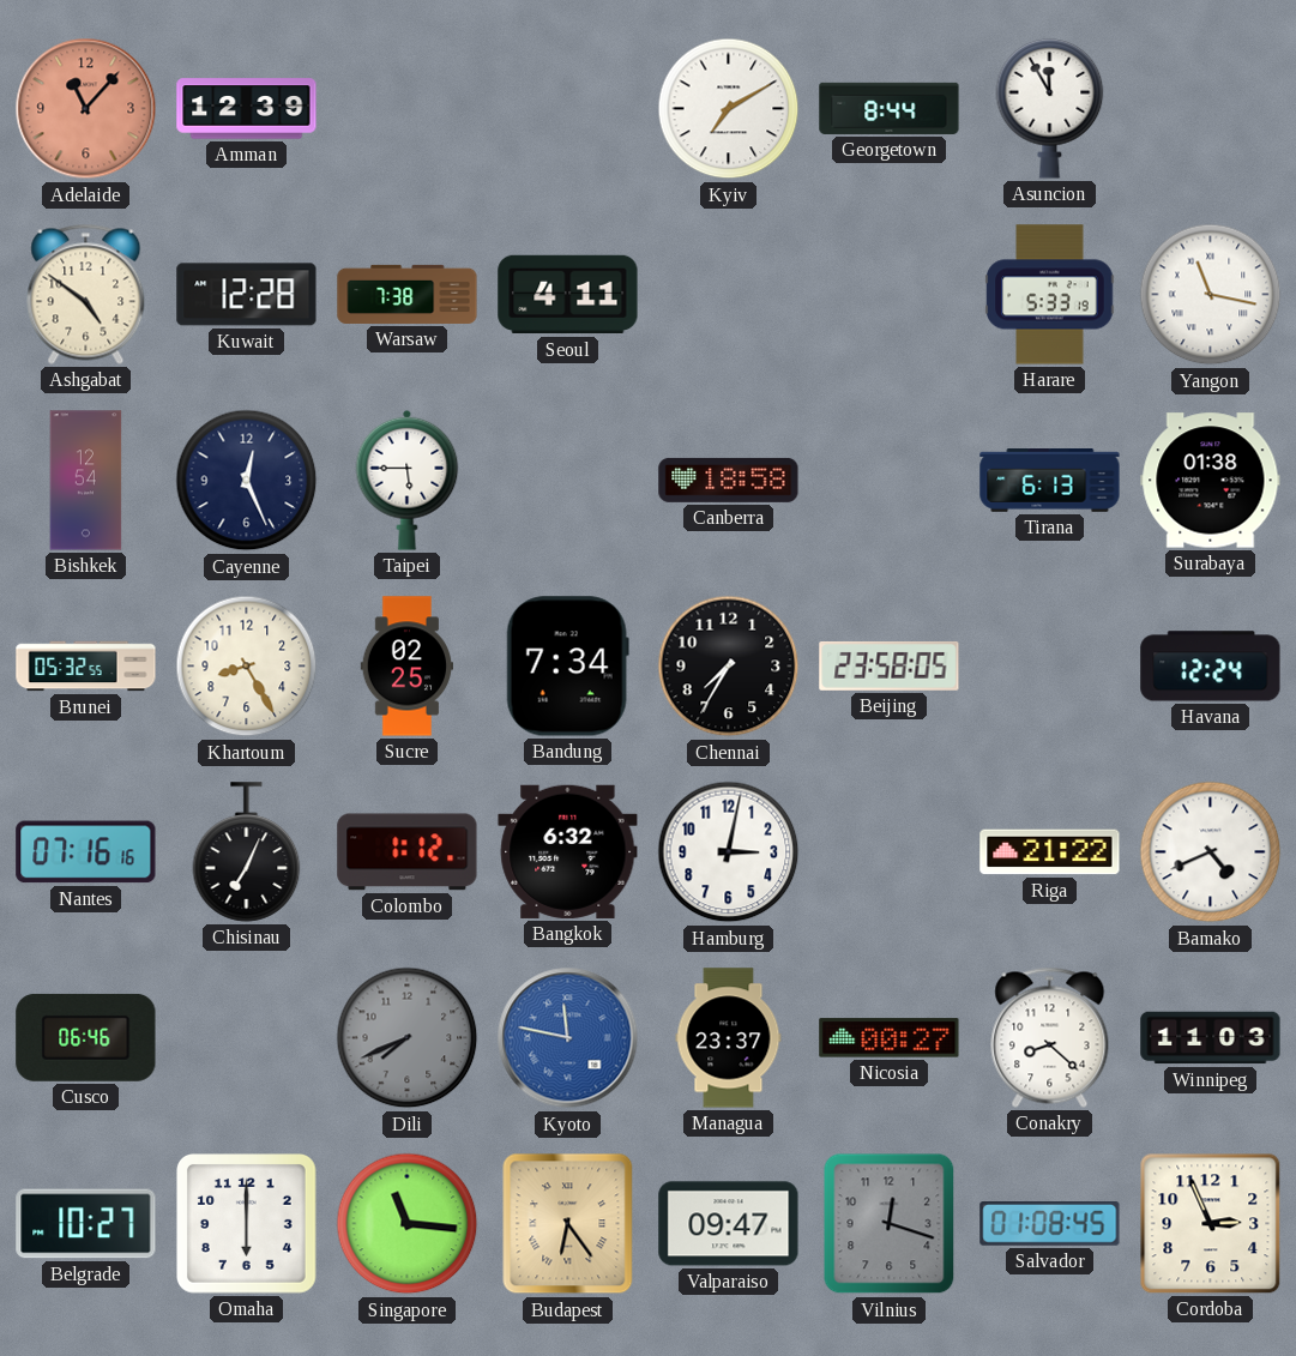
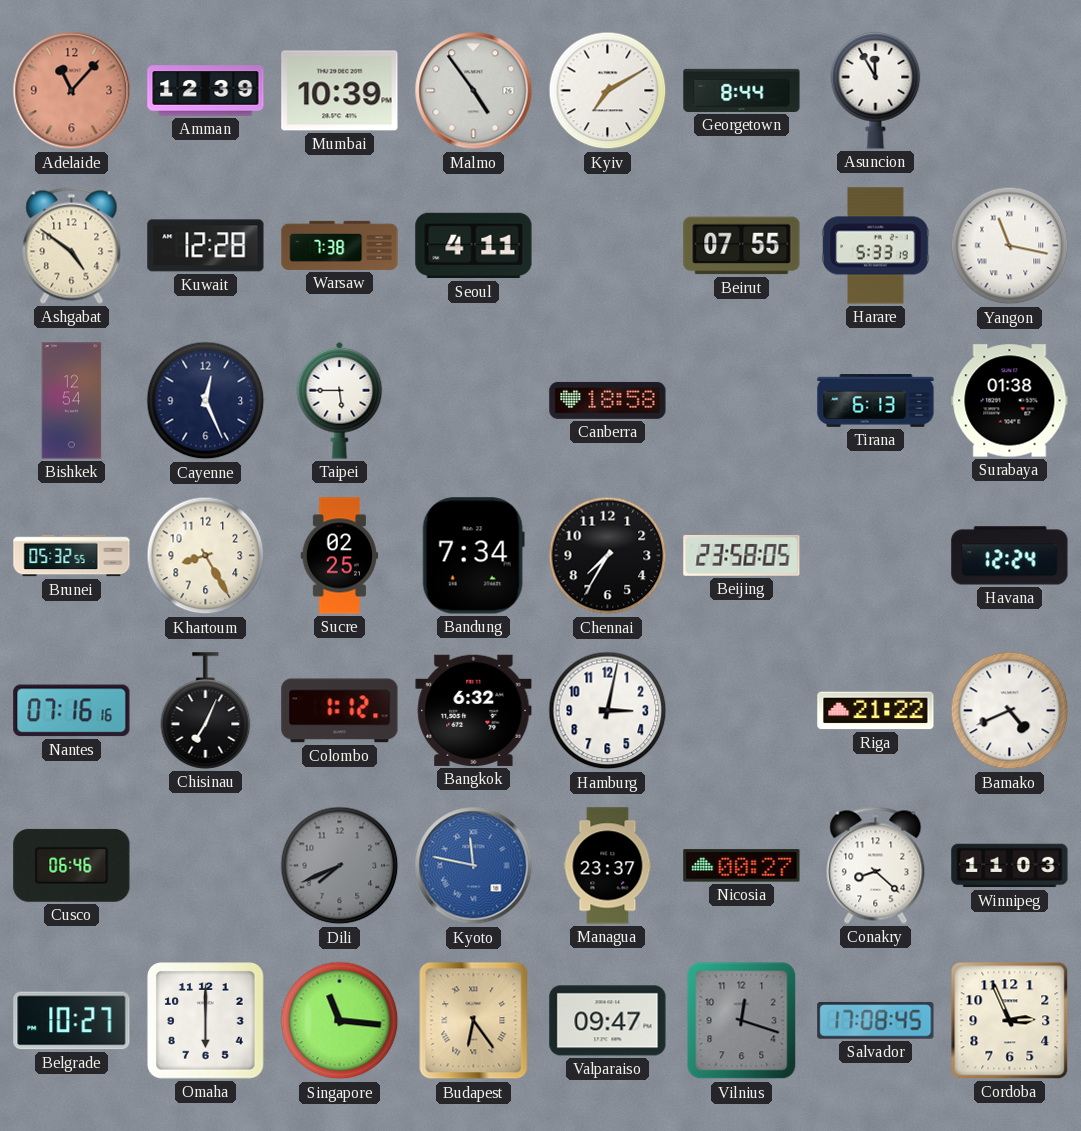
Mumbai: none -> 10:39 (340, 91)
Malmo: none -> 4:54 (474, 91)
Beirut: none -> 07:55 (742, 246)
Salvador: 01:08 -> 17:08 (876, 1021)
